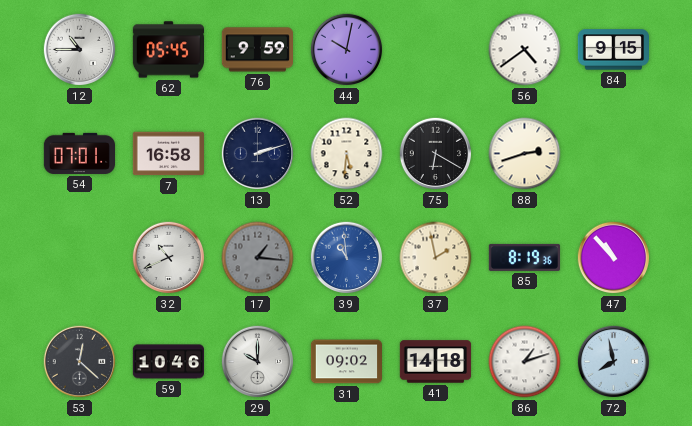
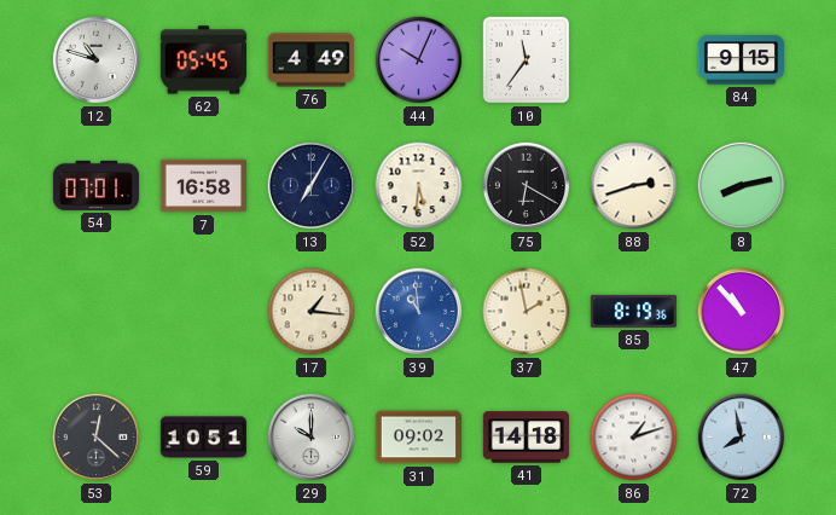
12: 10:45 -> 10:48 (97, 60)
76: 9:59 -> 4:49 (310, 60)
44: 10:02 -> 10:04 (419, 60)
10: none -> 11:36 (527, 60)
56: 4:39 -> none (525, 50)
13: 2:12 -> 7:05 (312, 186)
8: none -> 8:13 (742, 186)
32: 10:41 -> none (169, 258)
17 dial: grey -> cream (312, 312)
59: 10:46 -> 10:51 (203, 438)
